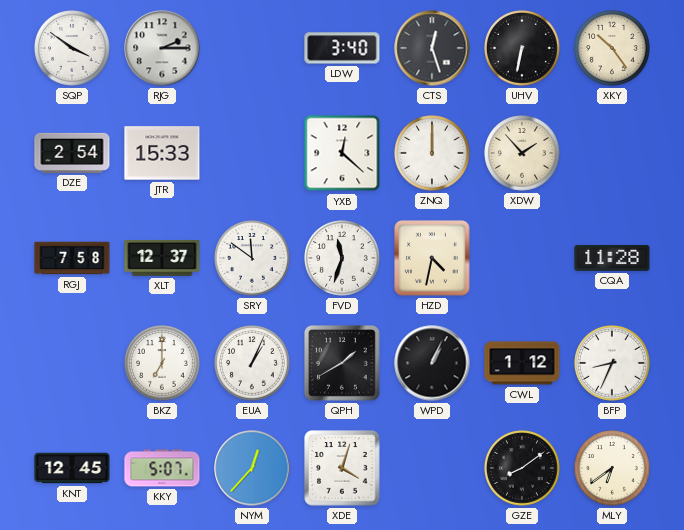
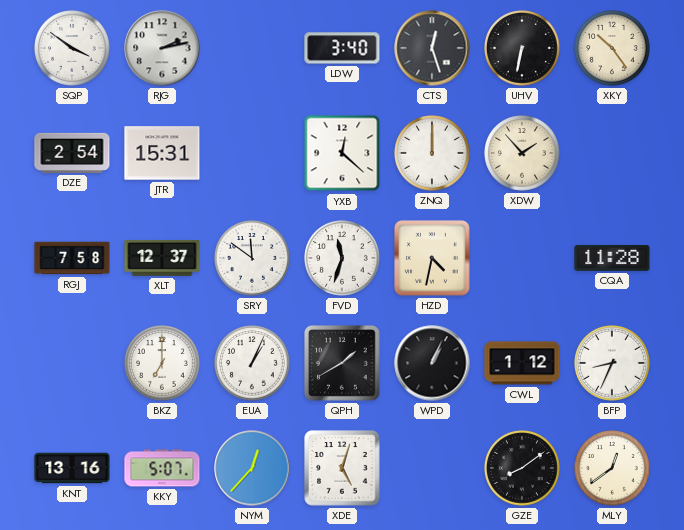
RJG: 2:15 -> 2:13 (162, 48)
JTR: 15:33 -> 15:31 (162, 153)
KNT: 12:45 -> 13:16 (72, 468)
XDE: 4:03 -> 5:03 (342, 468)
MLY: 6:39 -> 12:39 (612, 468)
